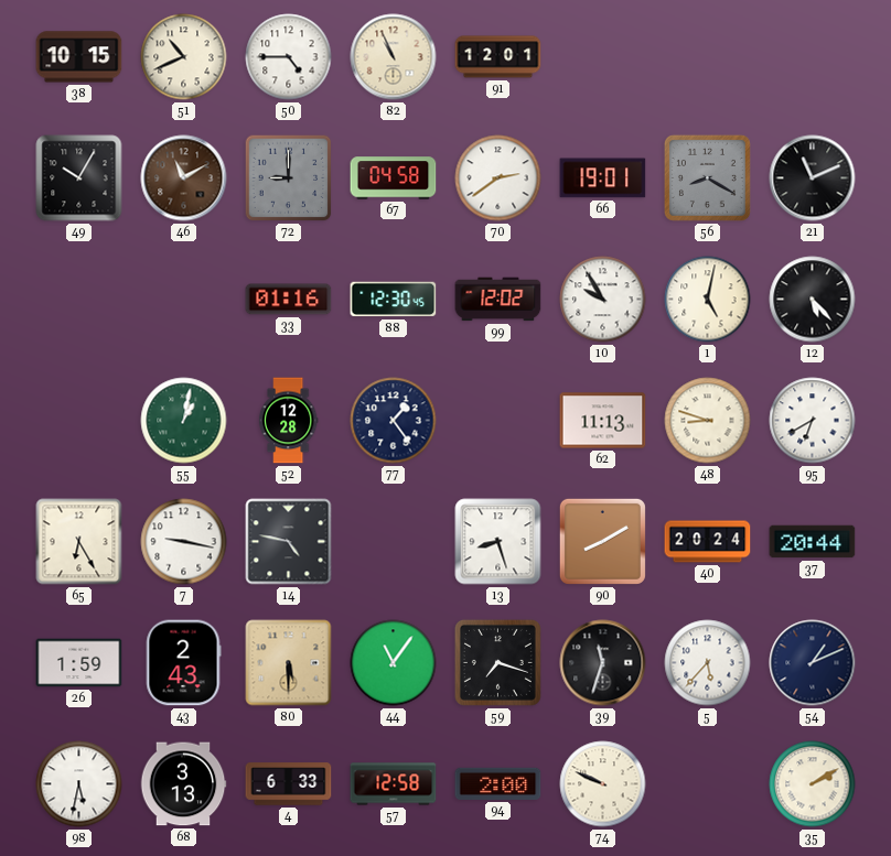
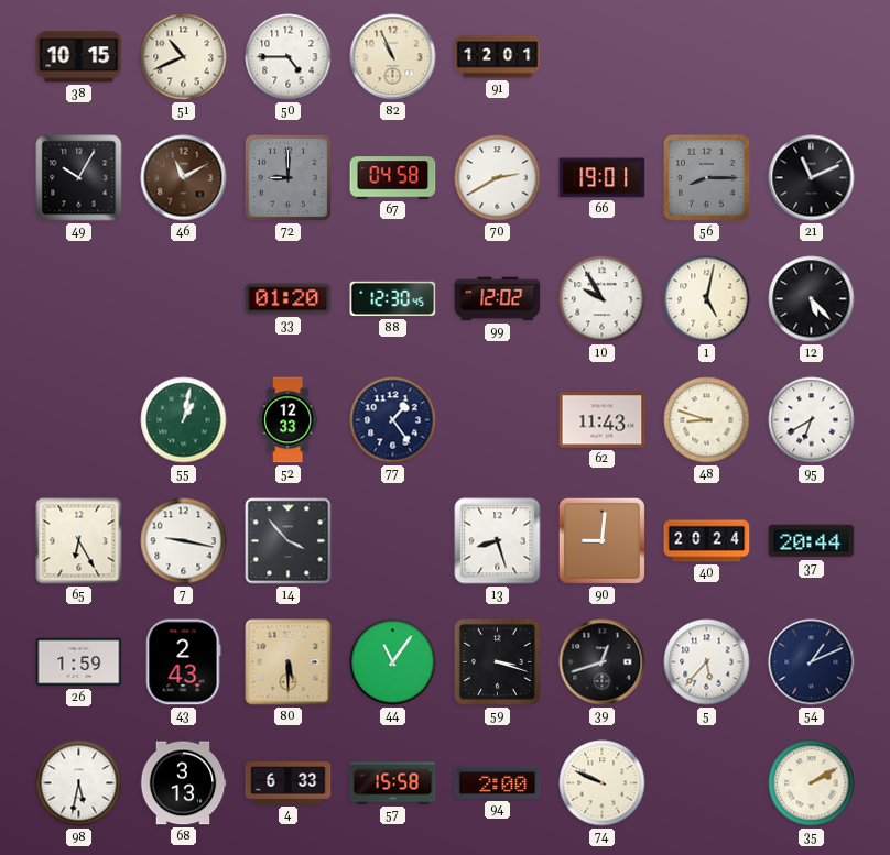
70: 2:39 -> 2:40 (498, 178)
56: 8:20 -> 8:15 (706, 177)
33: 01:16 -> 01:20 (289, 299)
52: 12:28 -> 12:33 (287, 420)
62: 11:13 -> 11:43 (603, 420)
14: 4:47 -> 3:53 (289, 541)
90: 8:10 -> 9:01 (601, 540)
59: 7:18 -> 3:18 (497, 661)
39: 11:33 -> 12:42 (603, 662)
57: 12:58 -> 15:58 (393, 783)
